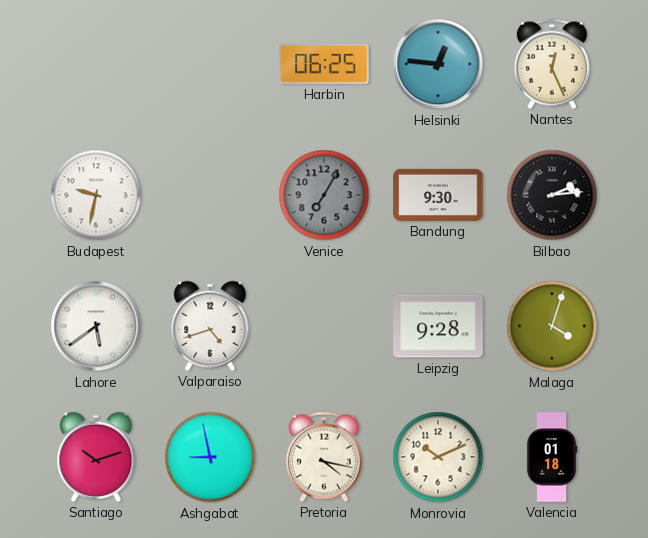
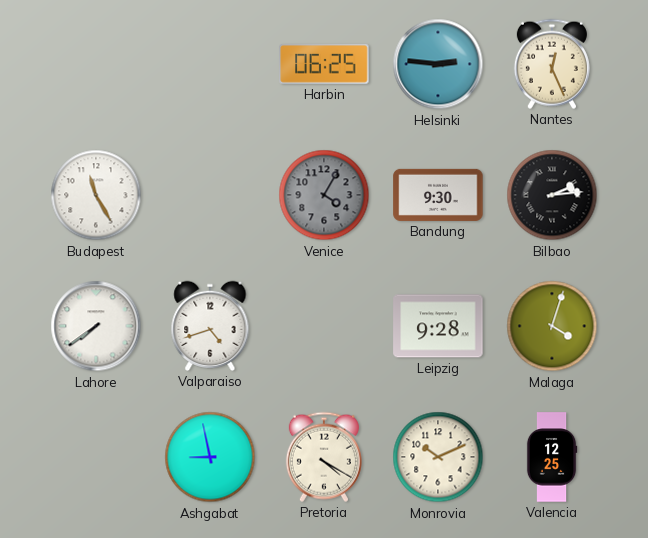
Helsinki: 12:46 -> 2:46 (438, 64)
Budapest: 9:32 -> 11:25 (96, 195)
Venice: 7:05 -> 4:05 (324, 195)
Lahore: 5:39 -> 7:39 (96, 326)
Santiago: 10:12 -> none (96, 457)
Pretoria: 4:17 -> 4:20 (324, 457)
Valencia: 01:18 -> 12:25 (552, 457)
